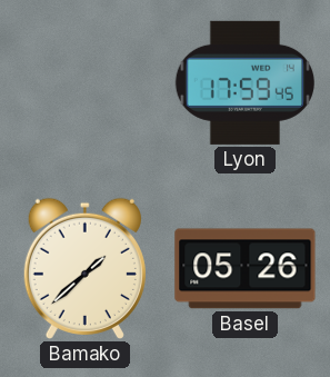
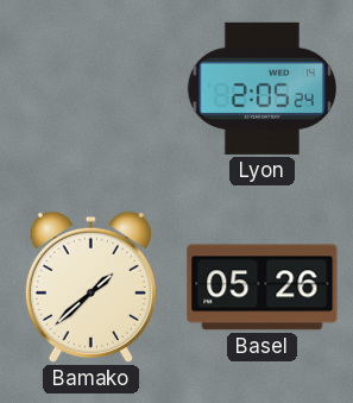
Lyon: 17:59 -> 2:05 (261, 88)
